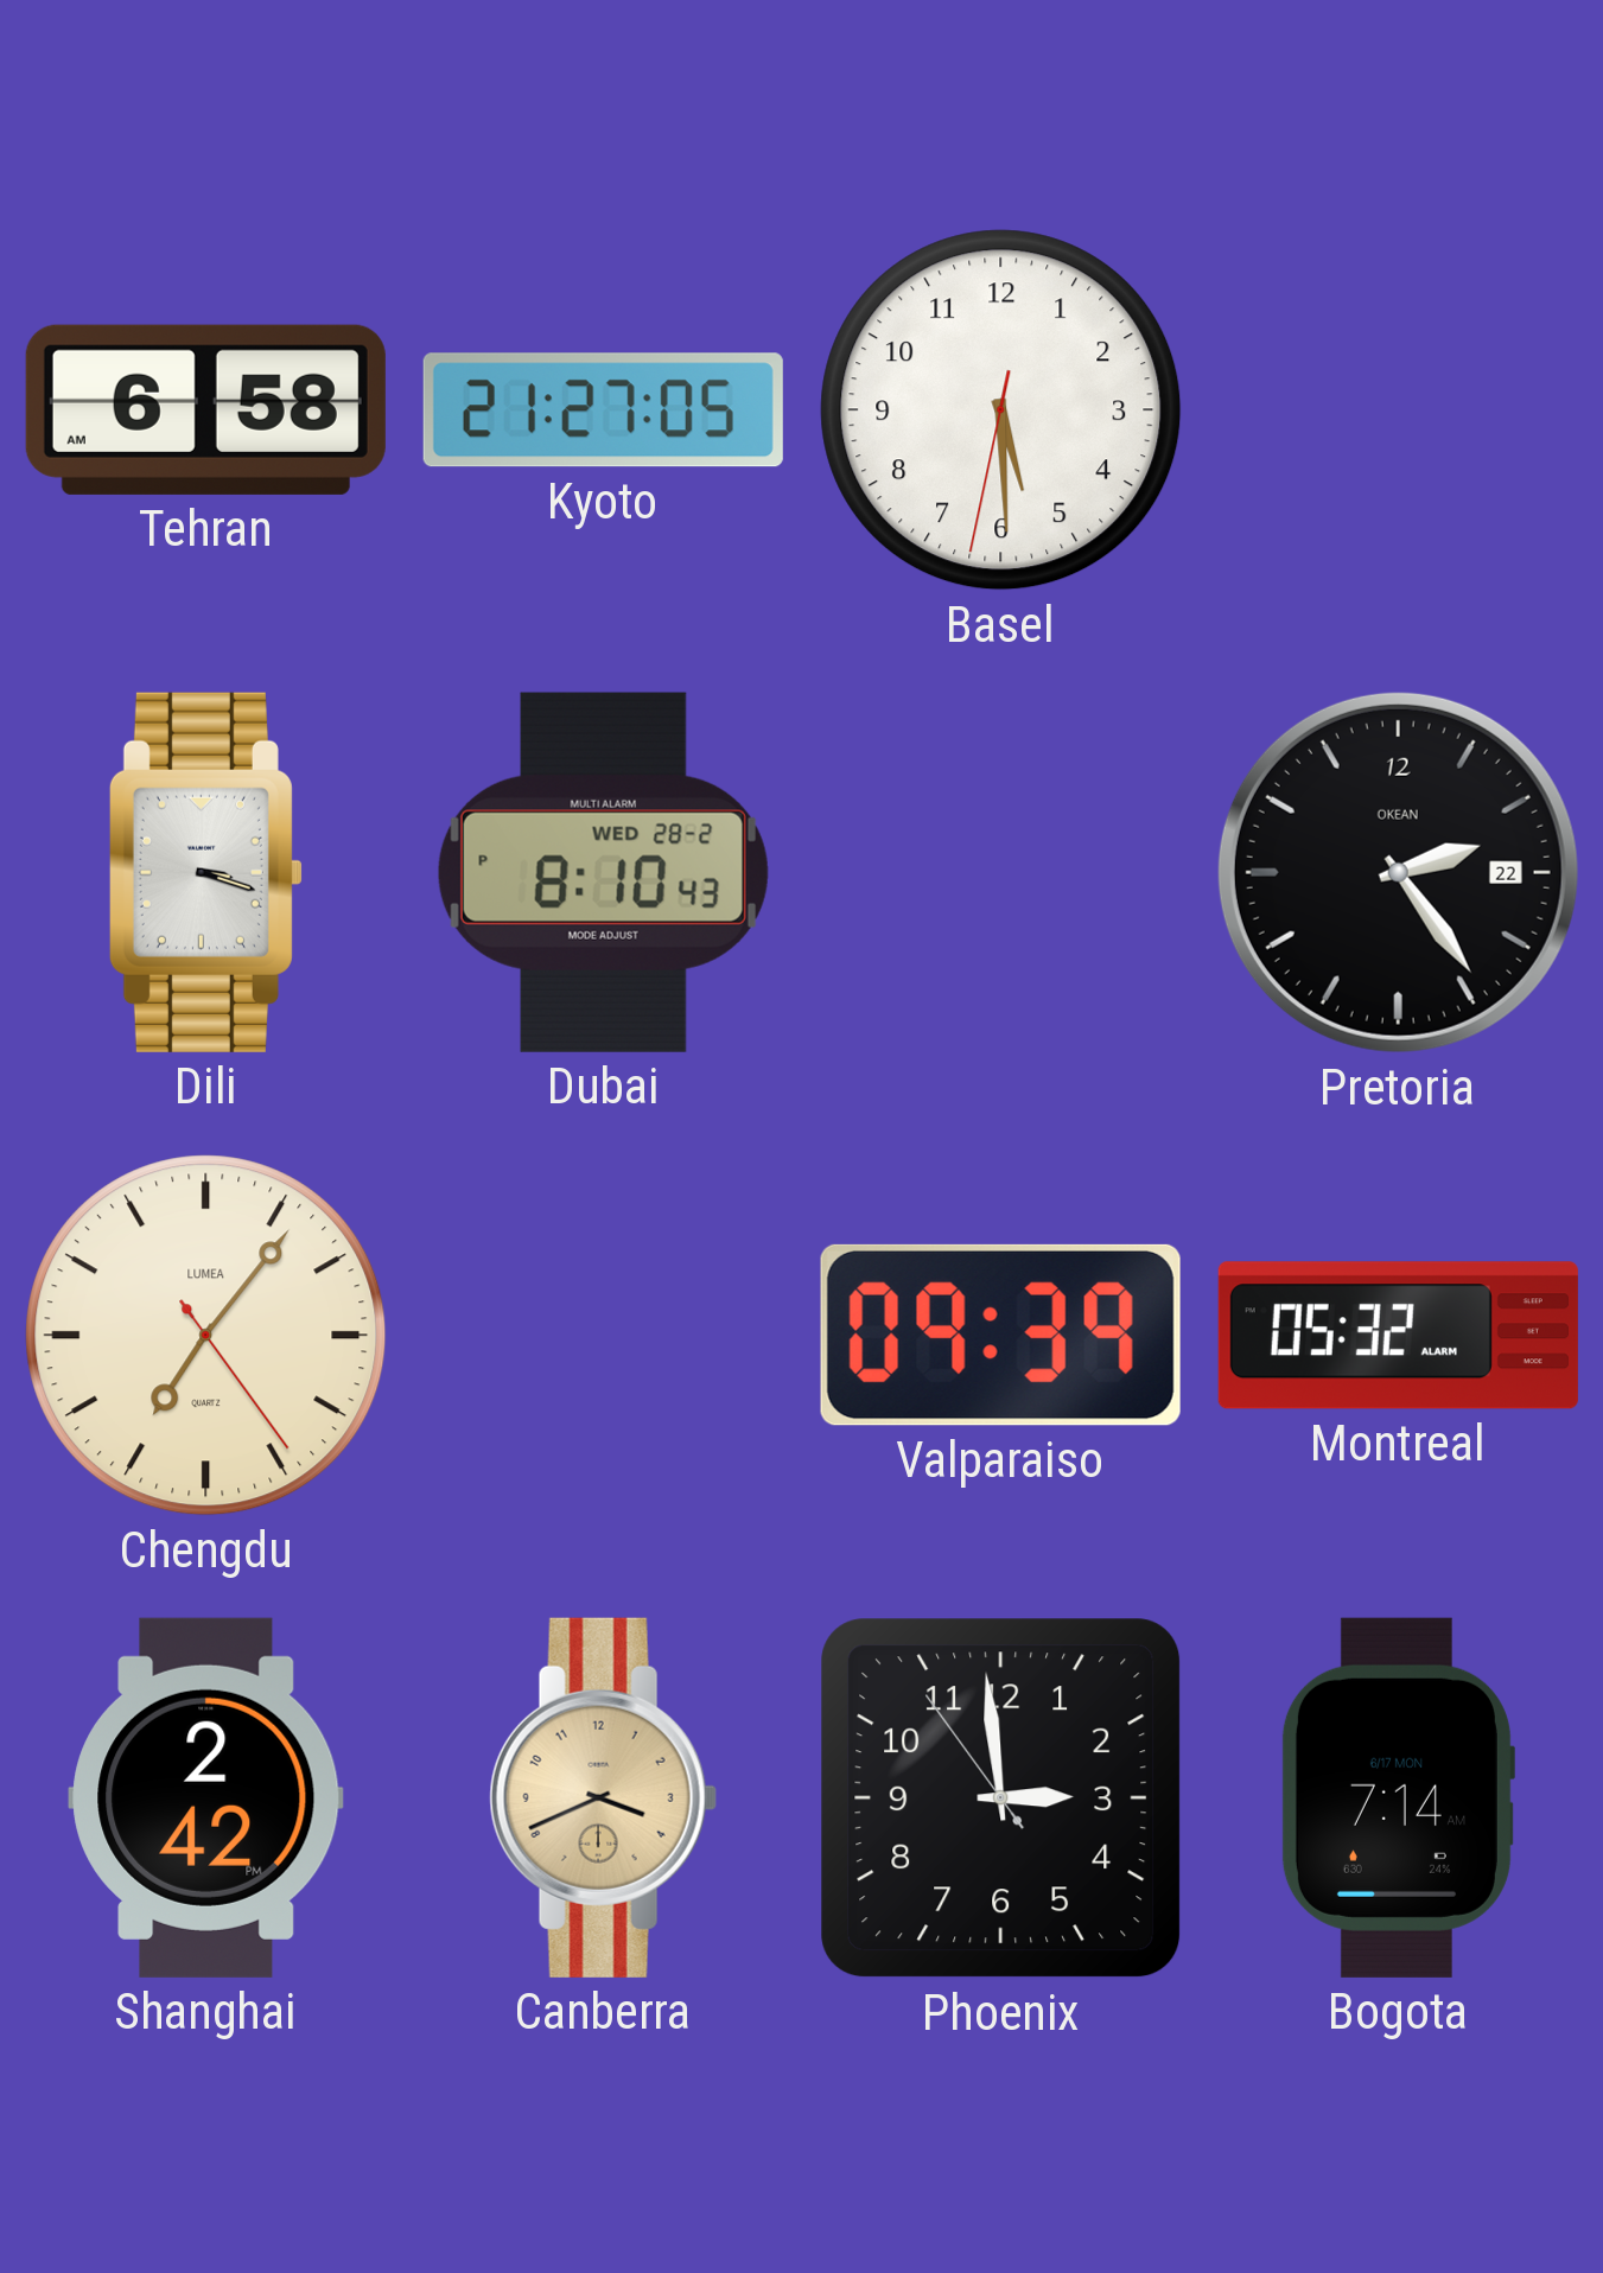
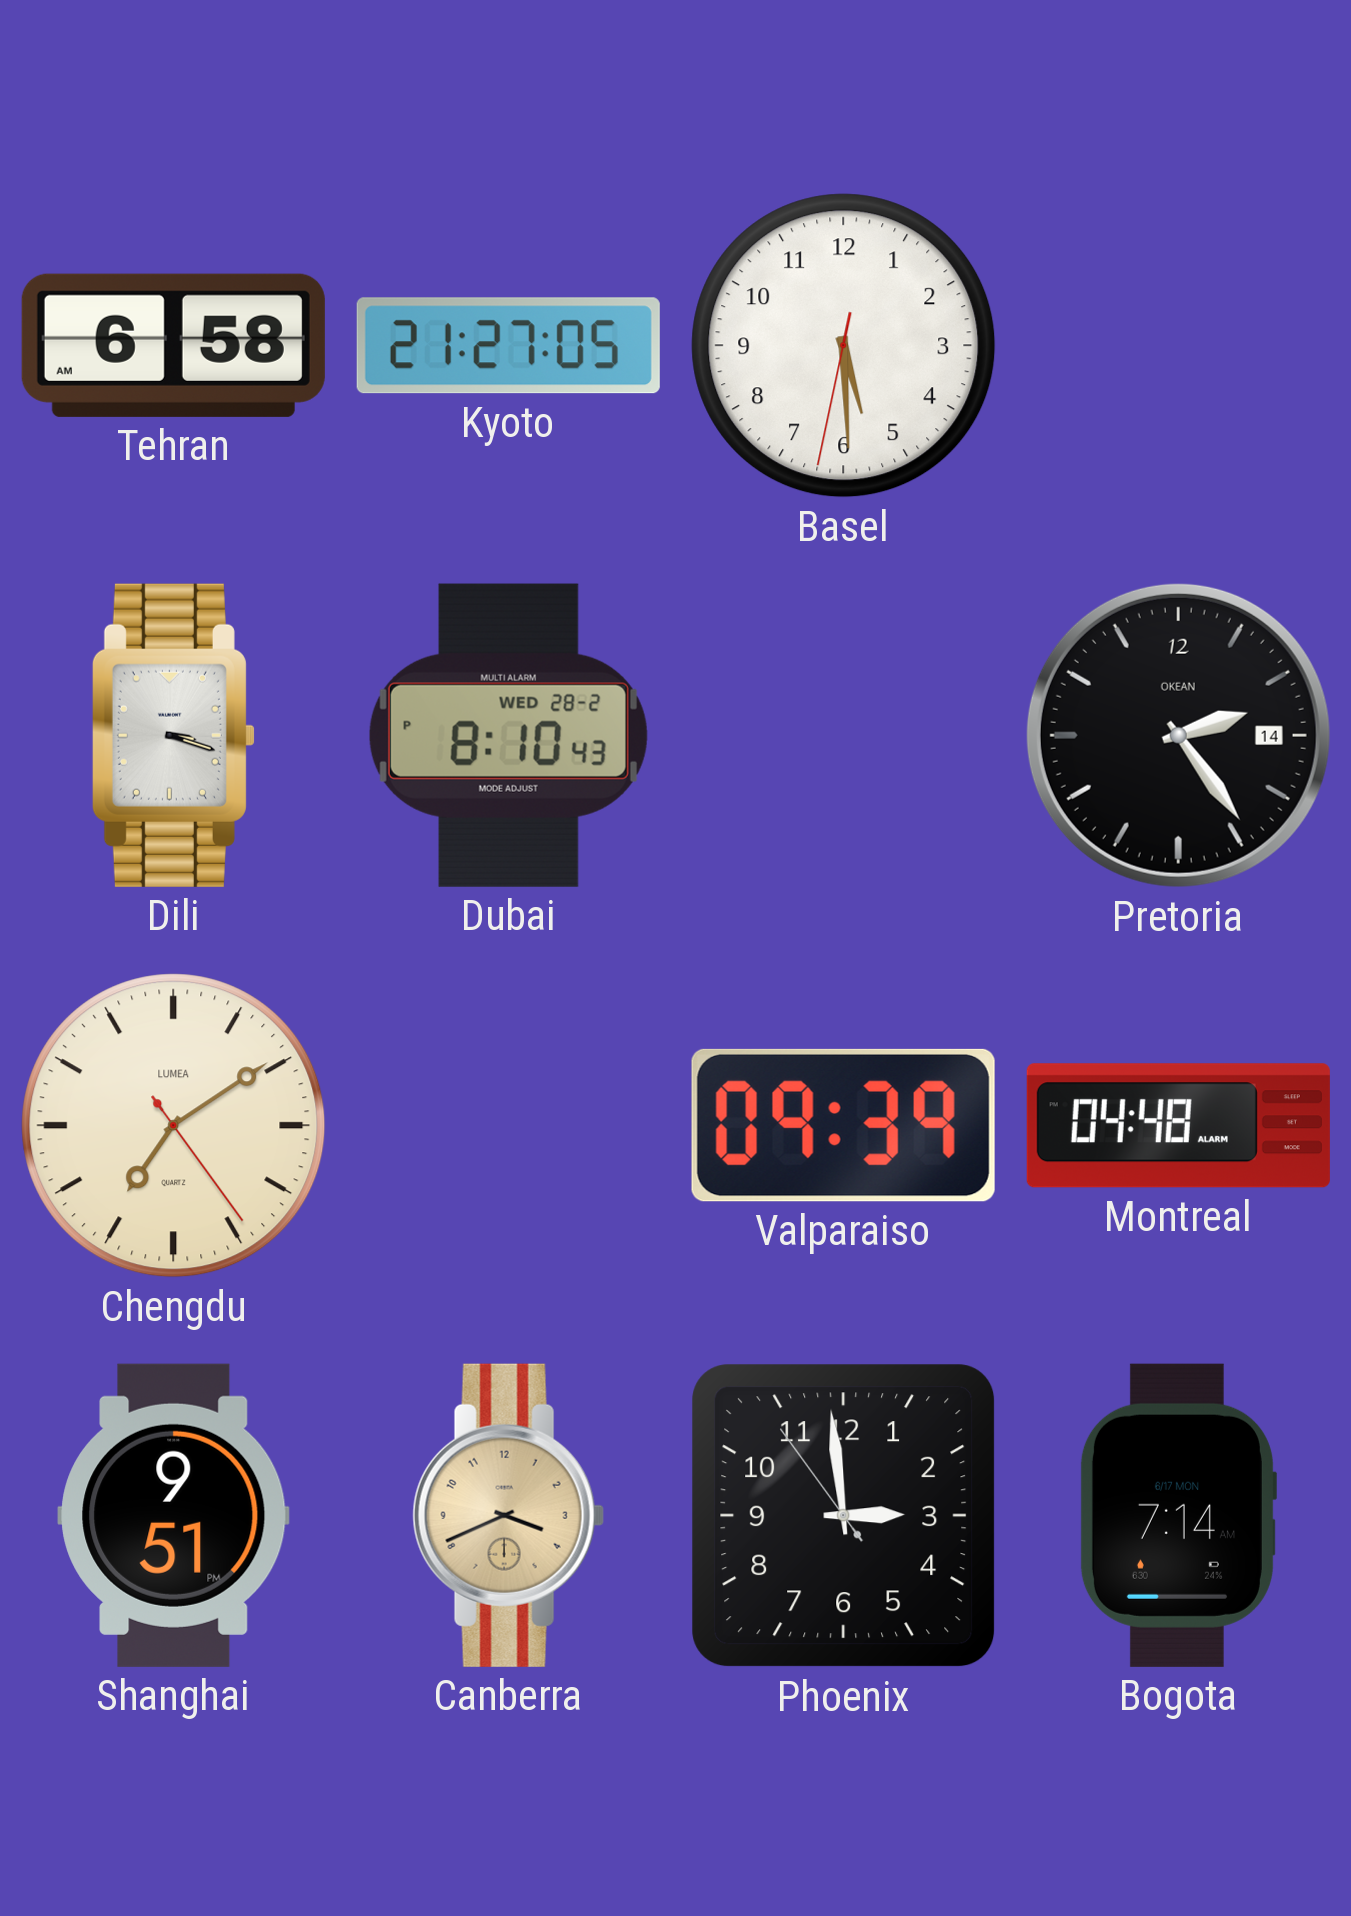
Pretoria date: 22 -> 14 (1178, 735)
Chengdu: 7:06 -> 7:09 (174, 1126)
Montreal: 05:32 -> 04:48 (1178, 1126)
Shanghai: 2:42 -> 9:51 (174, 1515)
